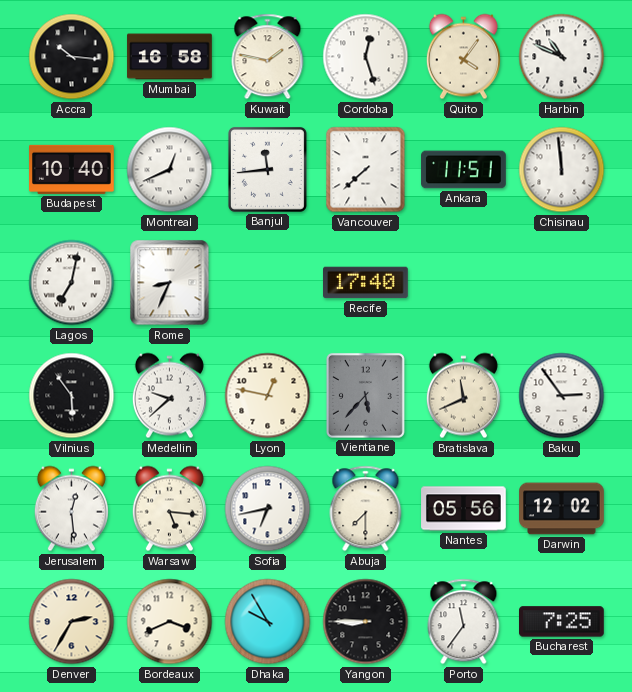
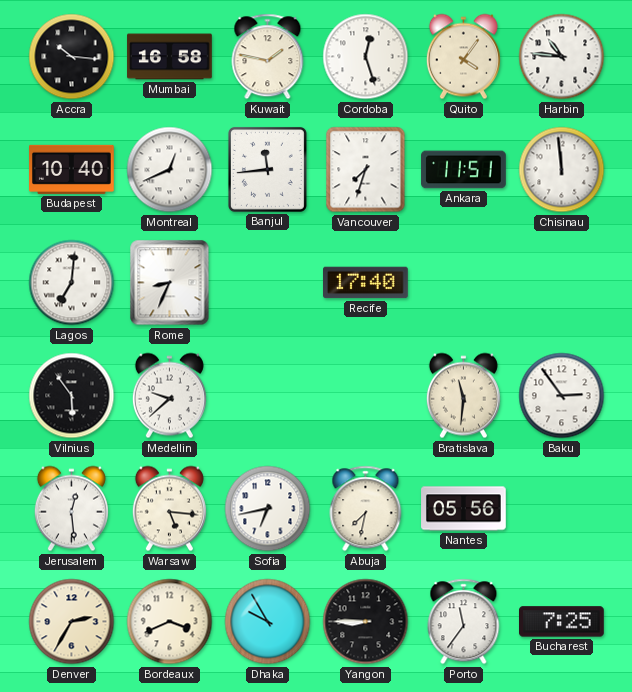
Harbin: 10:49 -> 10:46 (562, 57)
Vancouver: 7:38 -> 7:33 (366, 170)
Lagos: 7:02 -> 7:01 (72, 283)
Lyon: 12:47 -> none (268, 396)
Vientiane: 5:37 -> none (365, 395)
Bratislava: 11:41 -> 11:31 (463, 396)
Abuja: 7:30 -> 7:32 (366, 509)
Darwin: 12:02 -> none (562, 509)
